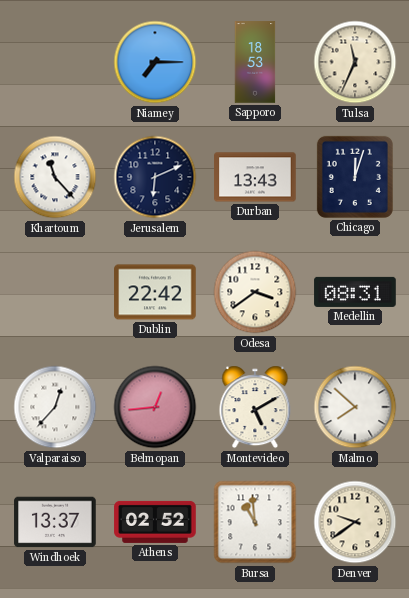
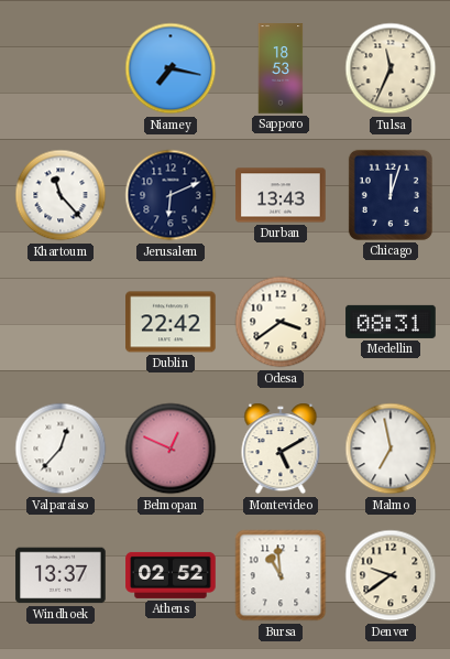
Niamey: 7:15 -> 7:17 (171, 68)
Belmopan: 12:44 -> 12:49 (171, 449)
Malmo: 7:52 -> 6:58 (391, 449)
